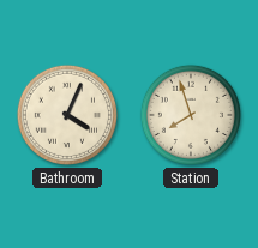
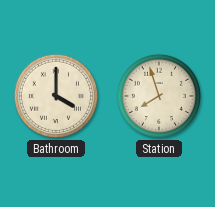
Bathroom: 4:04 -> 4:00 (56, 96)
